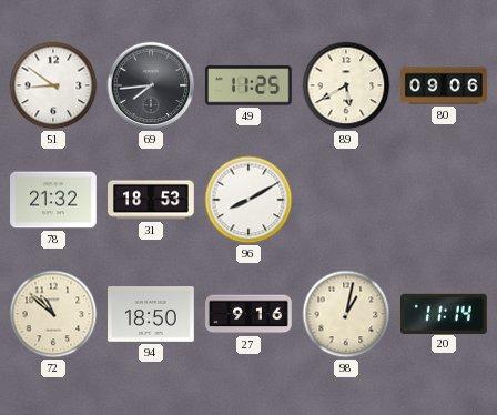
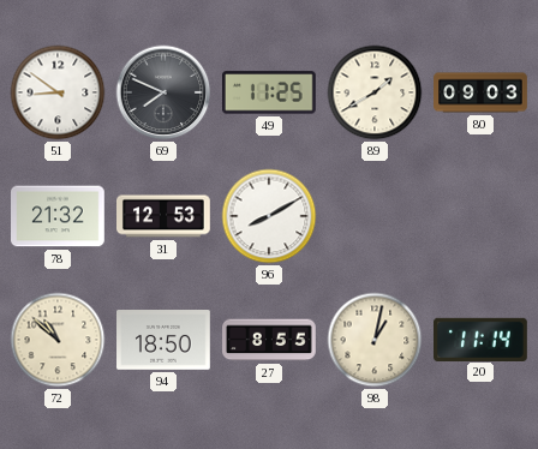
69: 7:44 -> 7:49 (163, 92)
89: 5:40 -> 1:40 (375, 92)
80: 09:06 -> 09:03 (480, 92)
31: 18:53 -> 12:53 (163, 216)
27: 9:16 -> 8:55 (269, 340)
